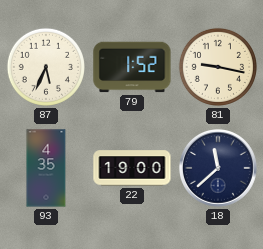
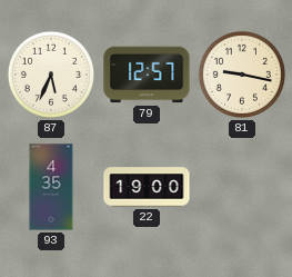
79: 1:52 -> 12:57 (147, 75)
18: 11:38 -> none (219, 169)
